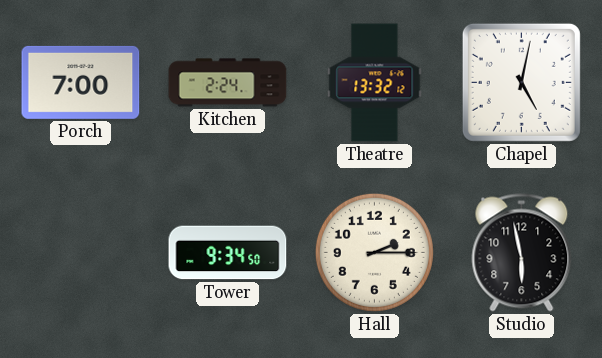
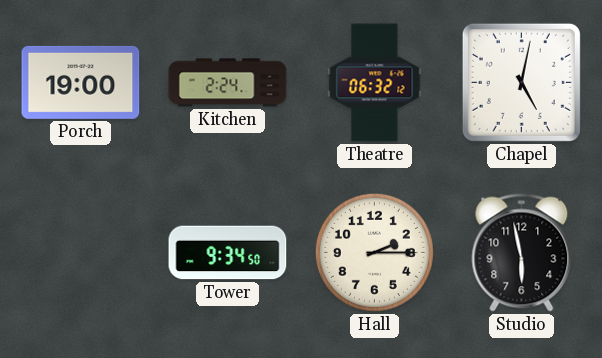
Porch: 7:00 -> 19:00 (81, 82)
Theatre: 13:32 -> 06:32 (375, 83)
